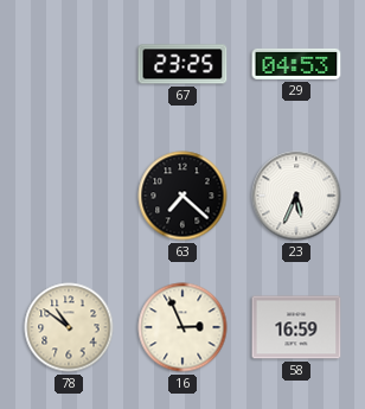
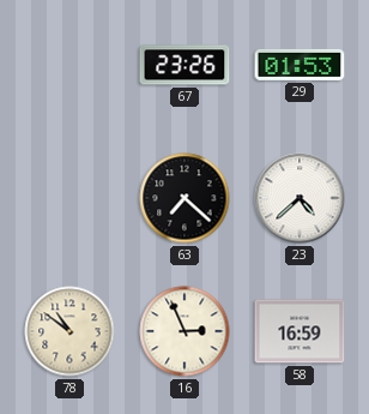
67: 23:25 -> 23:26 (184, 65)
29: 04:53 -> 01:53 (300, 65)
23: 5:34 -> 4:38 (300, 198)
